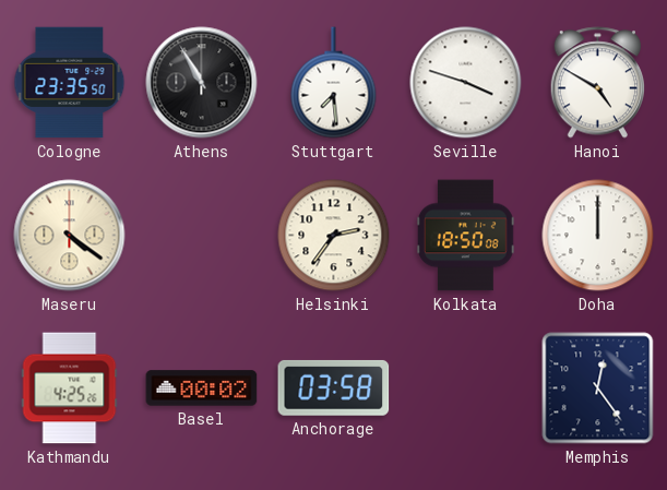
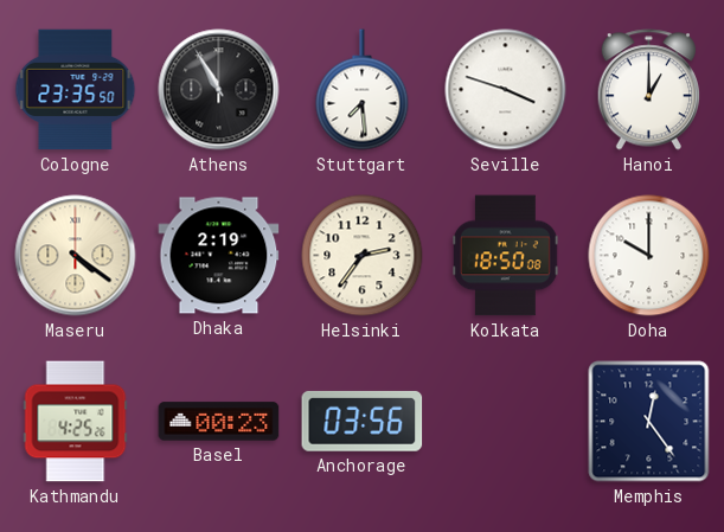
Hanoi: 4:50 -> 1:00 (648, 90)
Dhaka: none -> 2:19 (219, 256)
Doha: 12:00 -> 10:00 (649, 256)
Basel: 00:02 -> 00:23 (219, 422)
Anchorage: 03:58 -> 03:56 (363, 421)
